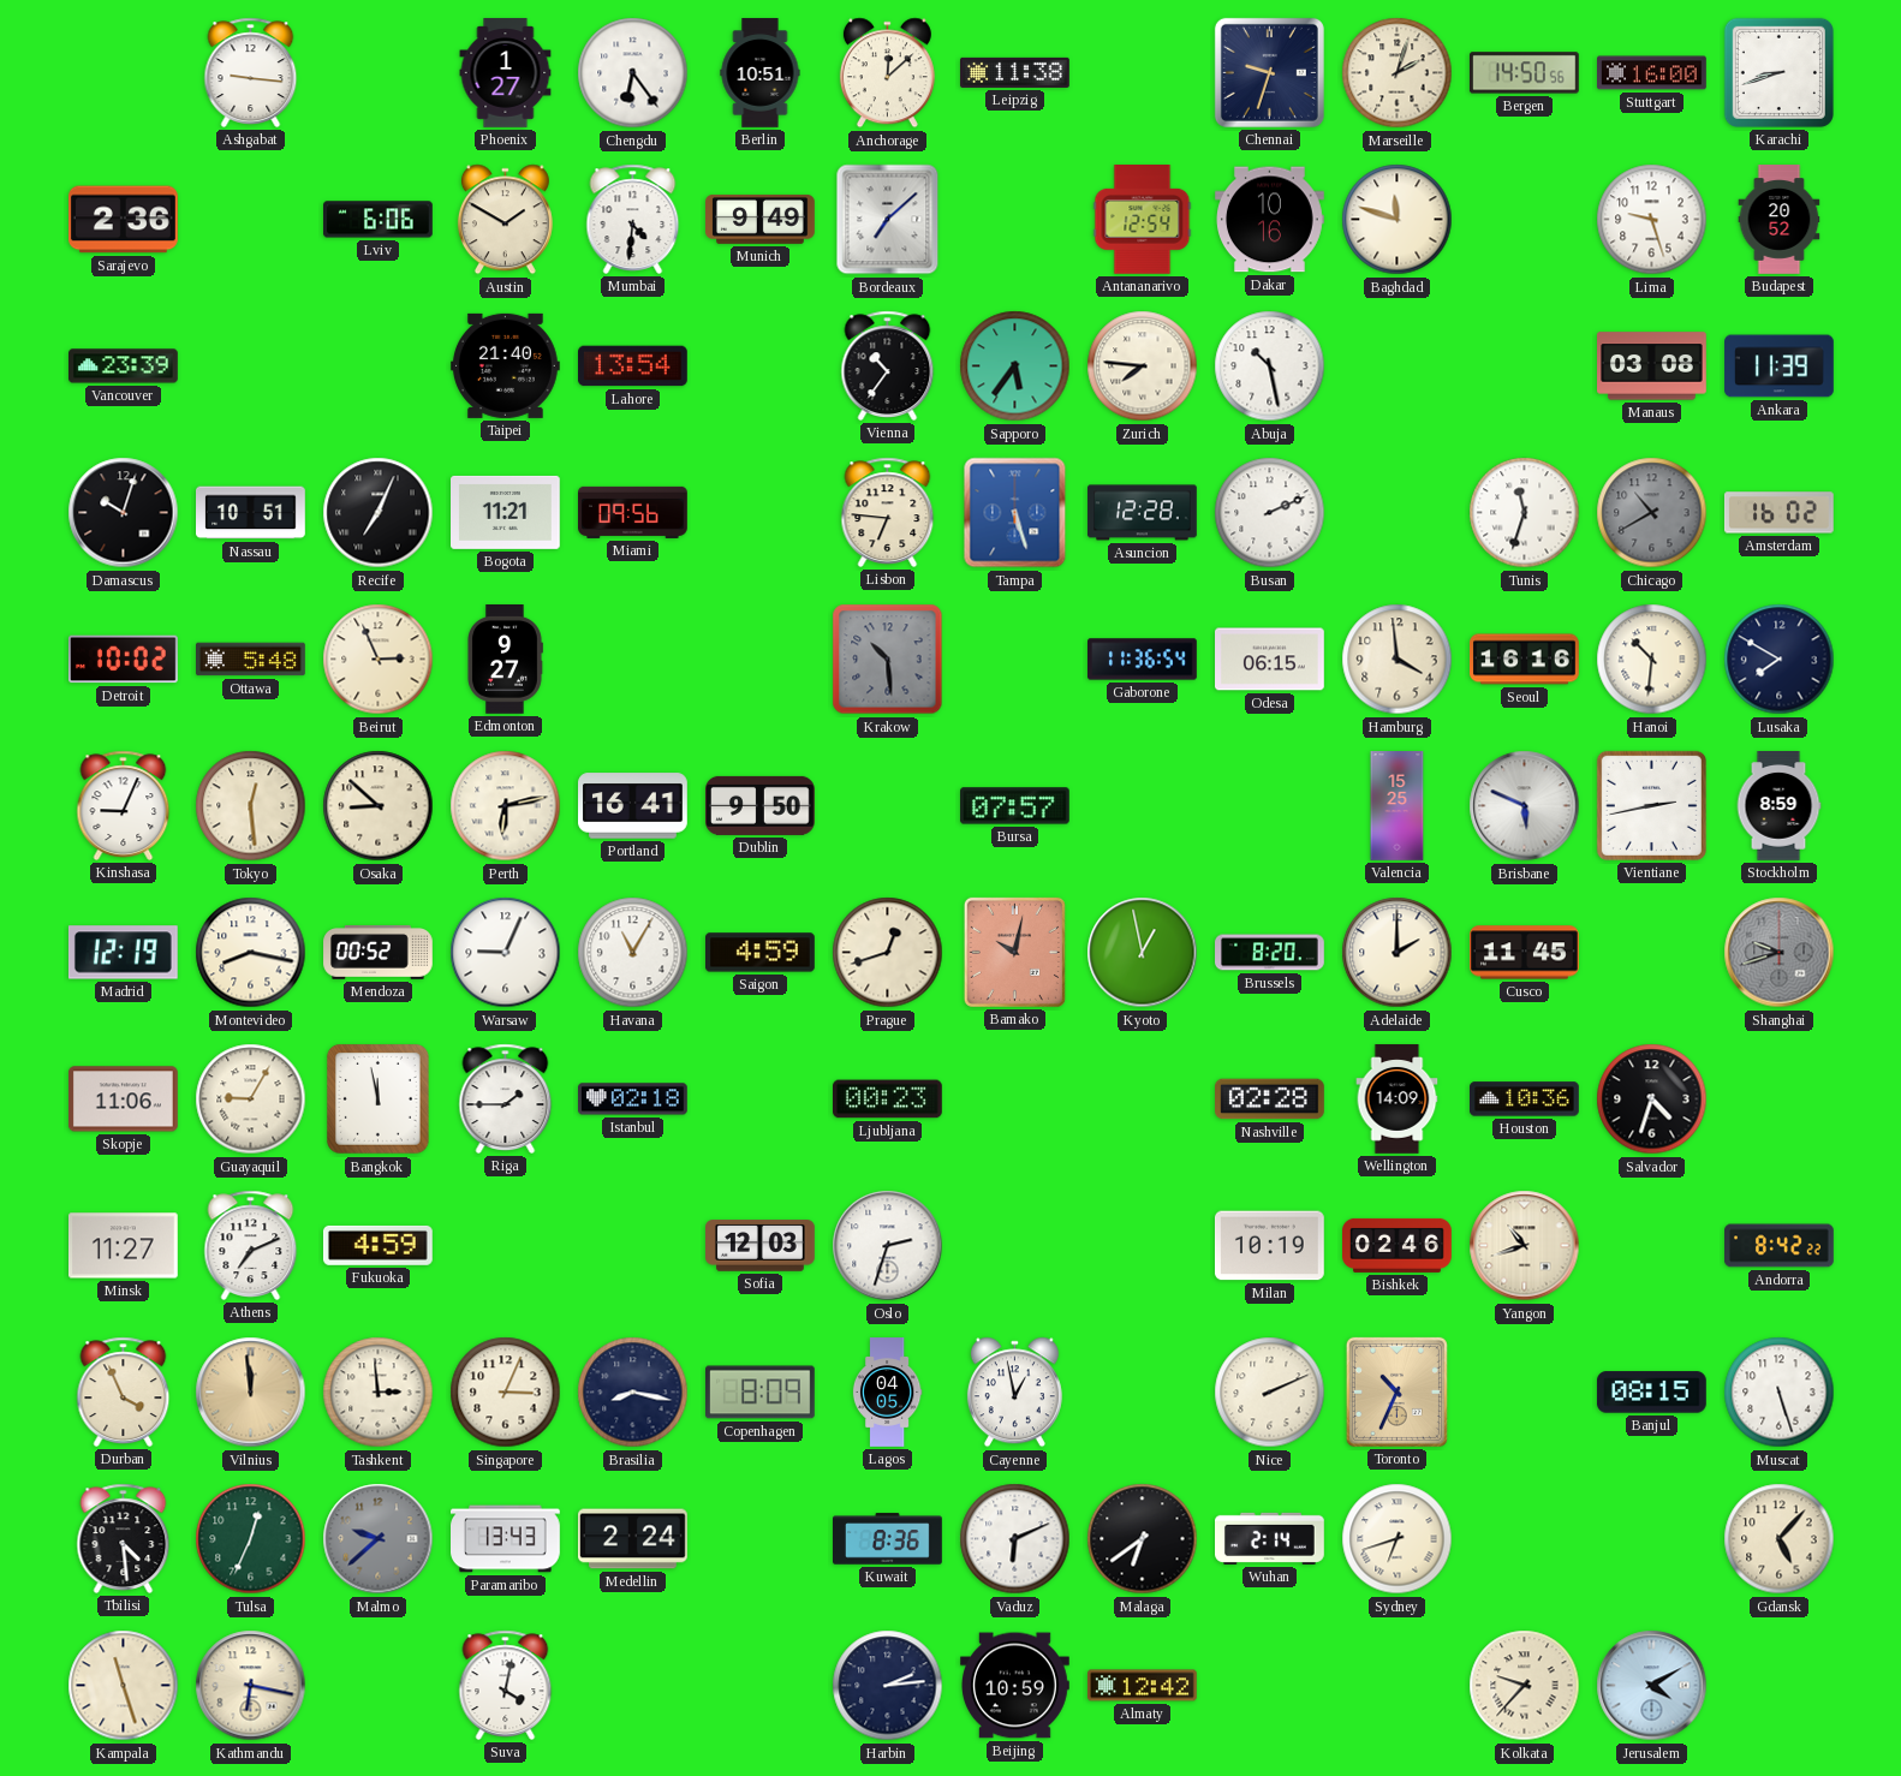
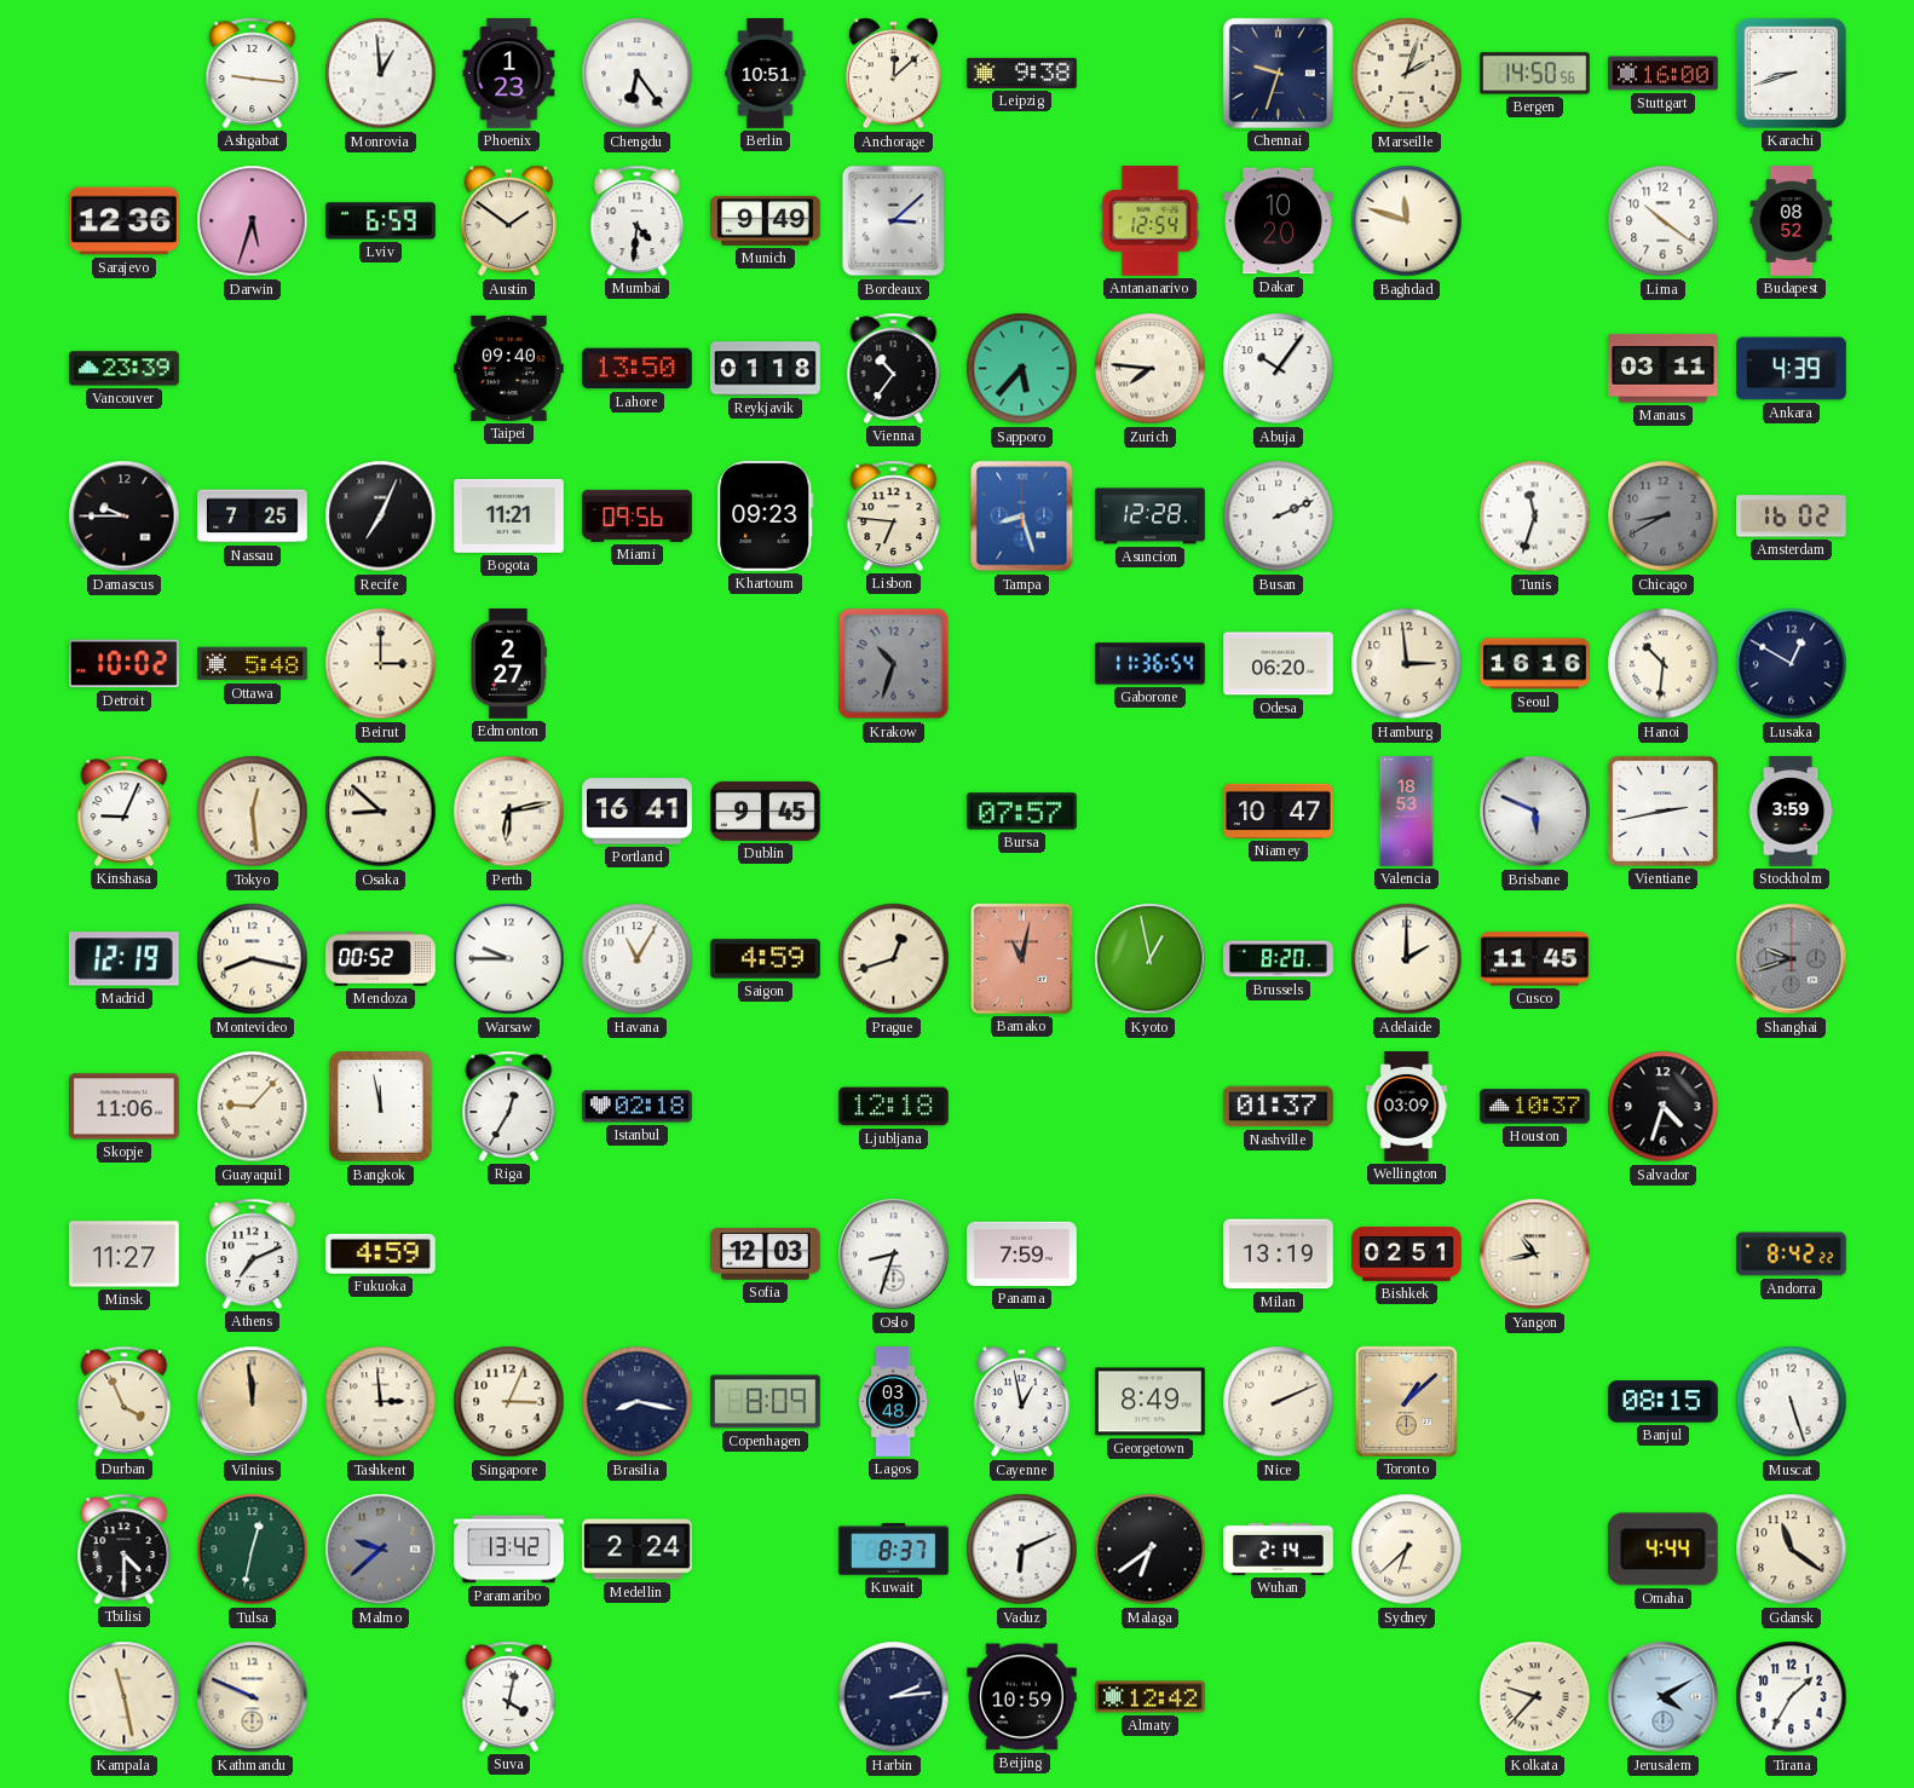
Monrovia: none -> 12:59 (381, 74)
Phoenix: 1:27 -> 1:23 (509, 74)
Leipzig: 11:38 -> 9:38 (1022, 73)
Sarajevo: 2:36 -> 12:36 (125, 221)
Darwin: none -> 5:33 (253, 221)
Lviv: 6:06 -> 6:59 (381, 221)
Austin: 1:50 -> 1:51 (508, 221)
Bordeaux: 7:08 -> 3:08 (894, 221)
Dakar: 10:16 -> 10:20 (1279, 221)
Lima: 9:27 -> 10:21 (1664, 221)
Budapest: 20:52 -> 08:52 (1792, 221)
Taipei: 21:40 -> 09:40 (508, 368)
Lahore: 13:54 -> 13:50 (638, 369)
Reykjavik: none -> 01:18 (766, 369)
Sapporo: 5:36 -> 5:37 (1022, 369)
Abuja: 10:28 -> 10:06 (1279, 369)
Manaus: 03:08 -> 03:11 (1664, 369)
Ankara: 11:39 -> 4:39 (1792, 369)
Damascus: 10:03 -> 9:45 (125, 517)
Nassau: 10:51 -> 7:25 (253, 517)
Khartoum: none -> 09:23 (766, 515)
Tampa: 5:27 -> 8:27 (1022, 517)
Chicago: 10:40 -> 8:40 (1664, 517)
Beirut: 2:56 -> 3:00 (381, 664)
Edmonton: 9:27 -> 2:27 (508, 664)
Krakow: 10:29 -> 10:33 (894, 664)
Odesa: 06:15 -> 06:20 (1279, 664)
Hamburg: 3:59 -> 2:59 (1407, 664)
Lusaka: 7:50 -> 12:50 (1792, 664)
Dublin: 9:50 -> 9:45 (766, 811)
Niamey: none -> 10:47 (1279, 811)
Valencia: 15:25 -> 18:53 (1407, 812)
Stockholm: 8:59 -> 3:59 (1791, 812)
Warsaw: 9:04 -> 9:45 (509, 959)
Bamako: 10:02 -> 11:02 (1021, 958)
Guayaquil: 9:05 -> 9:07 (253, 1107)
Riga: 1:45 -> 12:35 (509, 1106)
Ljubljana: 00:23 -> 12:18 (894, 1107)
Nashville: 02:28 -> 01:37 (1279, 1107)
Wellington: 14:09 -> 03:09 (1407, 1107)
Houston: 10:36 -> 10:37 (1535, 1107)
Oslo: 2:33 -> 8:33 (894, 1255)
Panama: none -> 7:59 (1022, 1253)
Milan: 10:19 -> 13:19 (1279, 1255)
Bishkek: 02:46 -> 02:51 (1407, 1253)
Yangon: 10:42 -> 10:43 (1535, 1255)
Lagos: 04:05 -> 03:48 (893, 1402)
Georgetown: none -> 8:49 (1151, 1402)
Toronto: 10:34 -> 1:08 (1406, 1401)
Tbilisi: 4:29 -> 4:30 (125, 1548)
Tulsa: 12:34 -> 12:32 (253, 1550)
Paramaribo: 13:43 -> 13:42 (509, 1550)
Kuwait: 8:36 -> 8:37 (894, 1550)
Sydney: 6:42 -> 6:38 (1407, 1550)
Omaha: none -> 4:44 (1662, 1550)
Gdansk: 5:07 -> 11:21 (1792, 1550)
Kampala: 11:27 -> 11:28 (125, 1697)
Kathmandu: 6:17 -> 9:49 (253, 1697)
Tirana: none -> 1:35 (1792, 1697)
